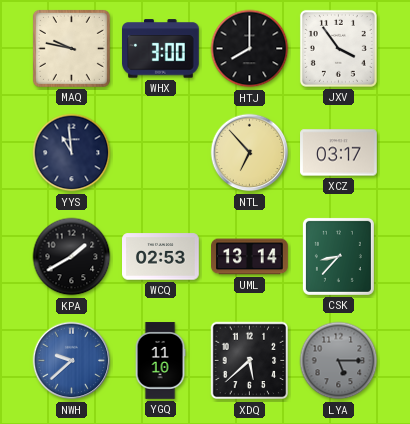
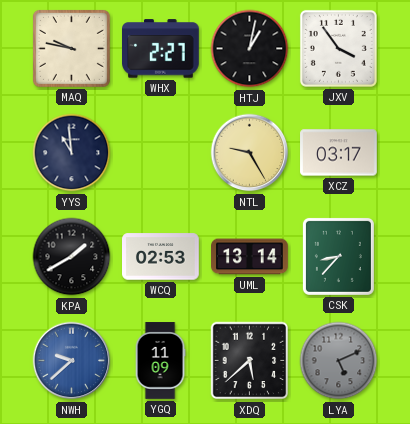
WHX: 3:00 -> 2:27 (161, 49)
HTJ: 8:00 -> 1:02 (250, 49)
NTL: 6:53 -> 9:25 (250, 153)
YGQ: 11:10 -> 11:09 (160, 361)
LYA: 5:15 -> 5:11 (339, 361)
